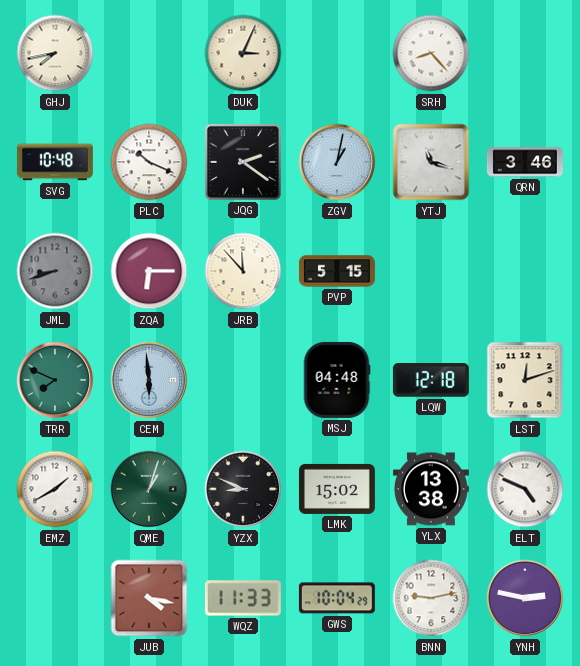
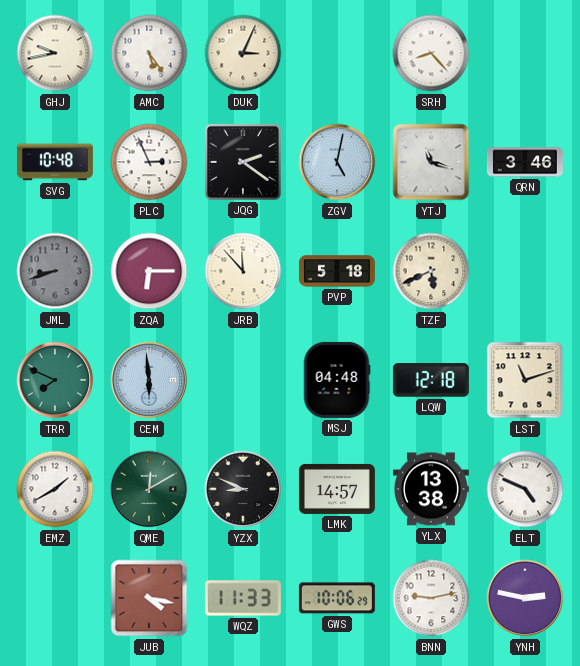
GHJ: 7:43 -> 9:43 (55, 53)
AMC: none -> 5:24 (149, 53)
PLC: 10:19 -> 2:56 (149, 162)
ZGV: 1:02 -> 5:02 (337, 162)
PVP: 5:15 -> 5:18 (337, 271)
TZF: none -> 5:41 (431, 271)
LST: 12:12 -> 11:12 (525, 380)
QME: 1:03 -> 12:10 (149, 489)
LMK: 15:02 -> 14:57 (337, 489)
GWS: 10:04 -> 10:06 (337, 598)
